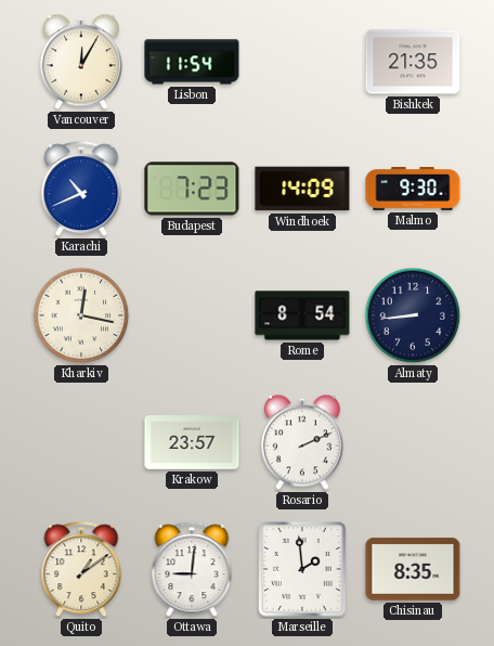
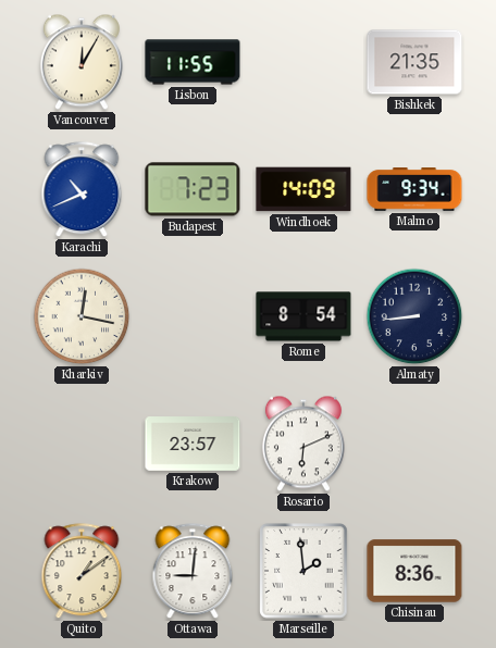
Lisbon: 11:54 -> 11:55 (193, 62)
Malmo: 9:30 -> 9:34 (414, 190)
Rosario: 2:11 -> 6:11 (303, 444)
Chisinau: 8:35 -> 8:36 (414, 571)
